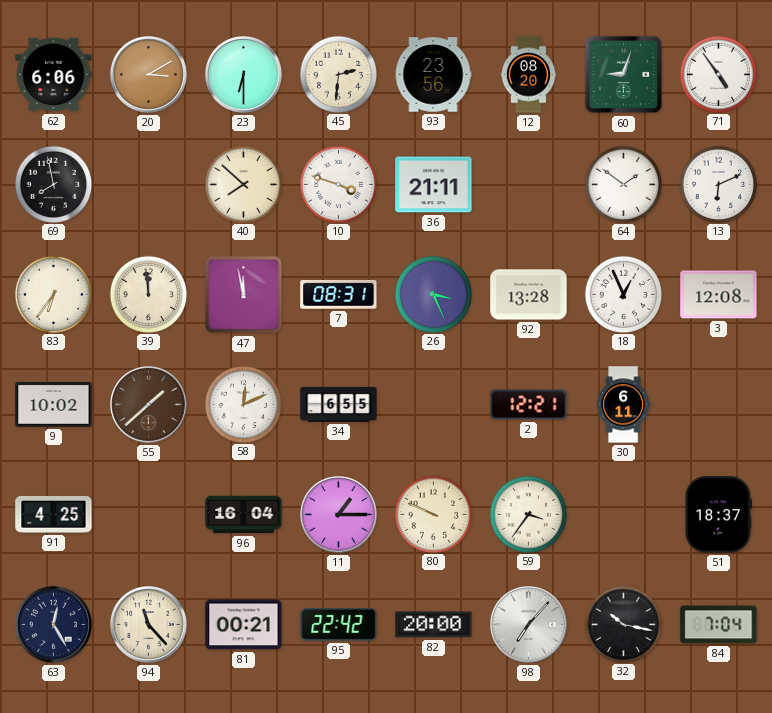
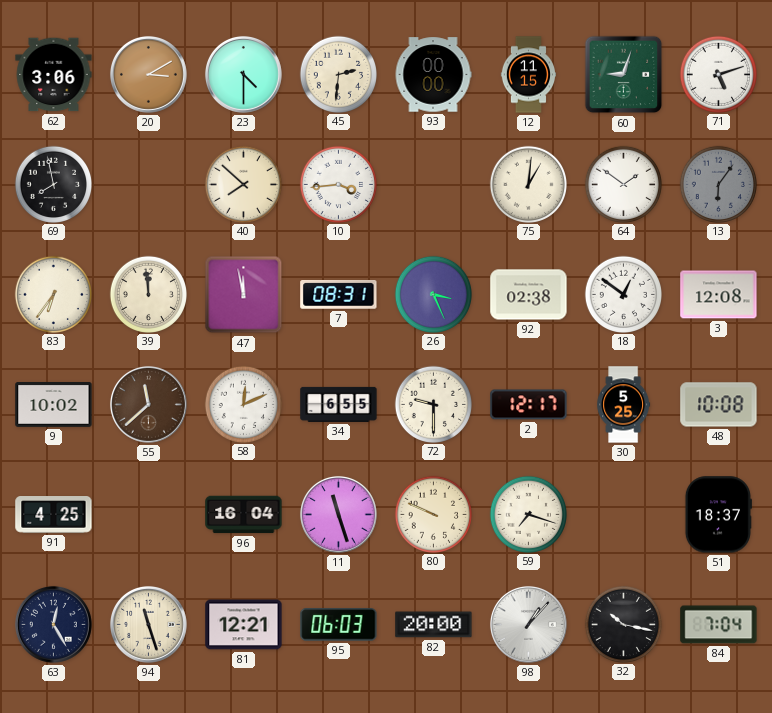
62: 6:06 -> 3:06 (54, 75)
23: 6:30 -> 4:30 (243, 74)
93: 23:56 -> 00:00 (433, 75)
12: 08:20 -> 11:15 (528, 75)
71: 4:54 -> 5:12 (718, 74)
10: 3:48 -> 3:44 (338, 184)
36: 21:11 -> none (434, 185)
75: none -> 1:01 (528, 184)
13: 6:11 -> 6:06 (718, 184)
13 dial: white -> grey (718, 184)
92: 13:28 -> 02:38 (529, 295)
18: 12:56 -> 12:51 (623, 294)
55: 1:38 -> 11:38 (148, 404)
72: none -> 9:30 (433, 404)
2: 12:21 -> 12:17 (529, 405)
30: 6:11 -> 5:25 (624, 405)
48: none -> 10:08 (719, 405)
11: 1:15 -> 11:27 (338, 514)
59: 3:36 -> 7:18 (528, 514)
94: 11:23 -> 11:27 (148, 624)
81: 00:21 -> 12:21 (244, 625)
95: 22:42 -> 06:03 (339, 625)
98: 7:07 -> 1:07 (528, 624)
